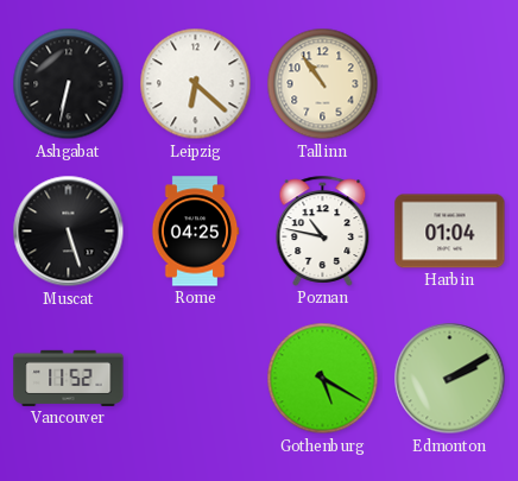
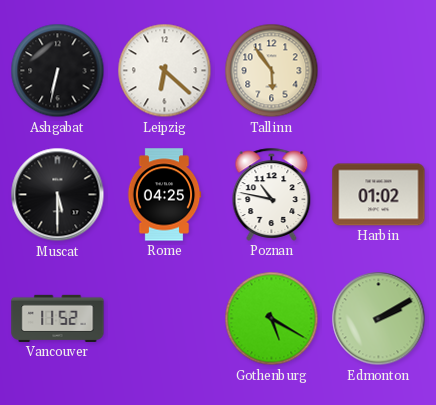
Tallinn: 10:54 -> 5:54 (272, 71)
Muscat: 5:27 -> 5:30 (58, 195)
Harbin: 01:04 -> 01:02 (379, 195)
